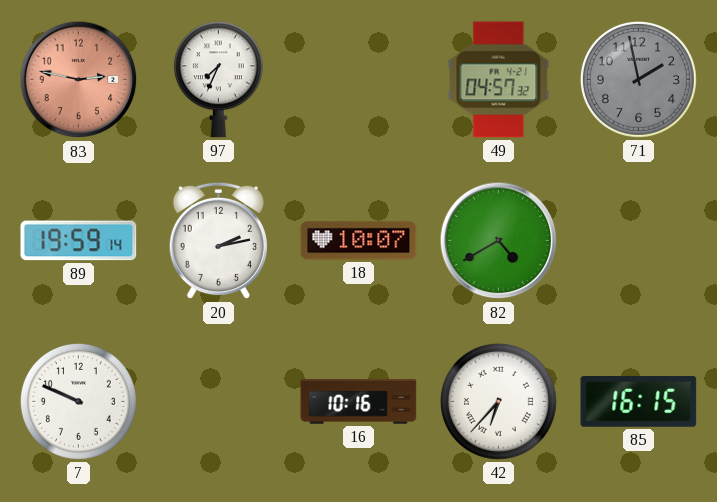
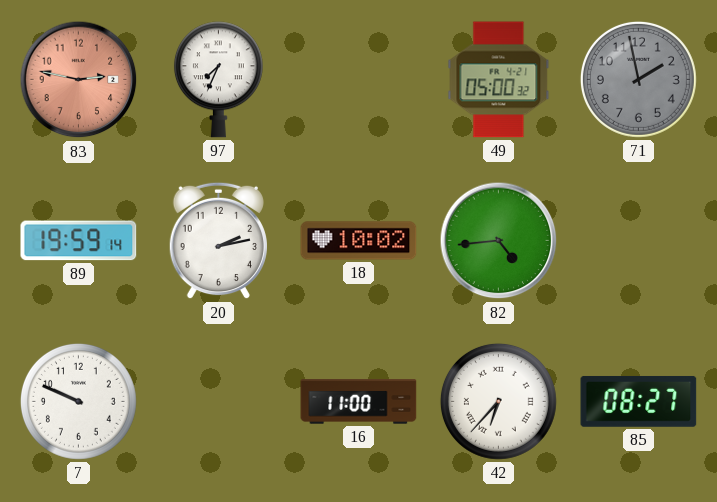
49: 04:57 -> 05:00 (499, 80)
18: 10:07 -> 10:02 (359, 241)
82: 4:40 -> 4:44 (499, 241)
16: 10:16 -> 11:00 (359, 402)
85: 16:15 -> 08:27 (639, 401)
